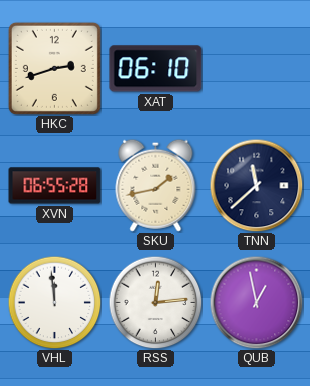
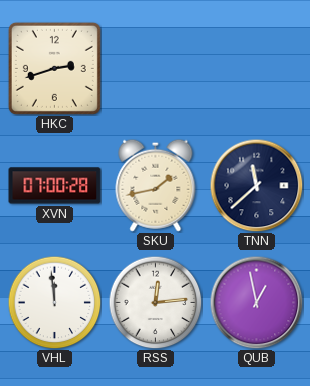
XAT: 06:10 -> none (156, 69)
XVN: 06:55 -> 07:00 (55, 186)
